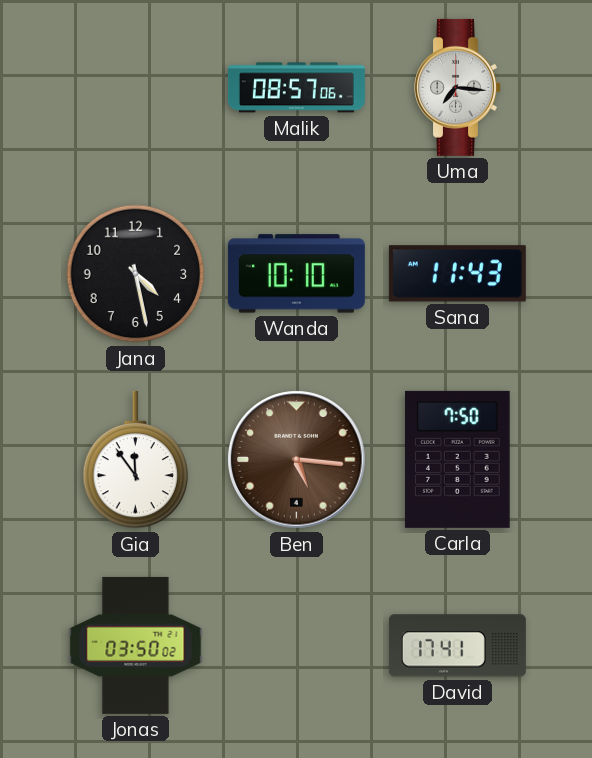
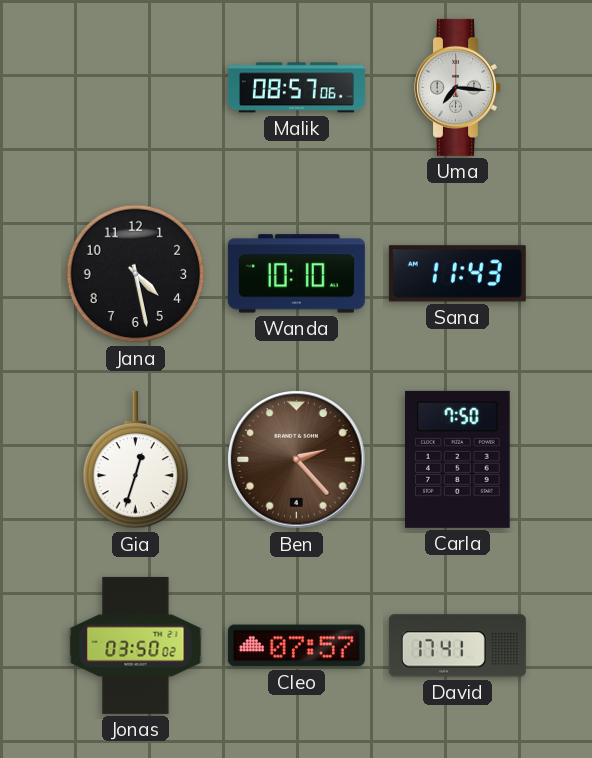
Gia: 11:54 -> 12:33 (136, 460)
Ben: 5:16 -> 2:23 (297, 460)
Cleo: none -> 07:57 (296, 646)
